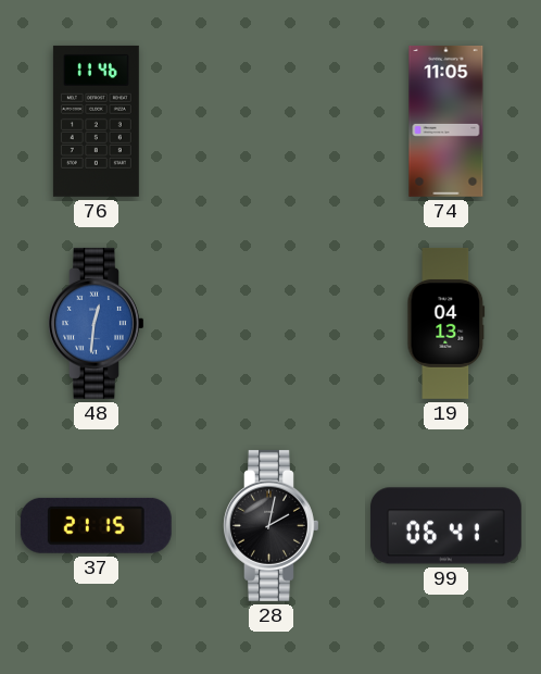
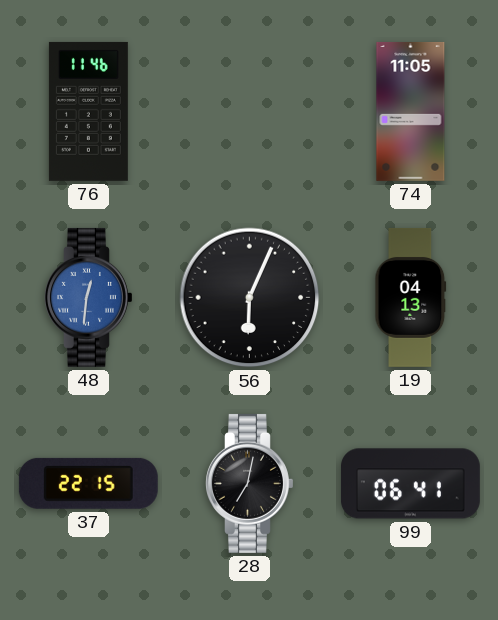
56: none -> 6:04 (250, 298)
37: 21:15 -> 22:15 (88, 483)
28: 2:02 -> 7:02 (250, 483)
